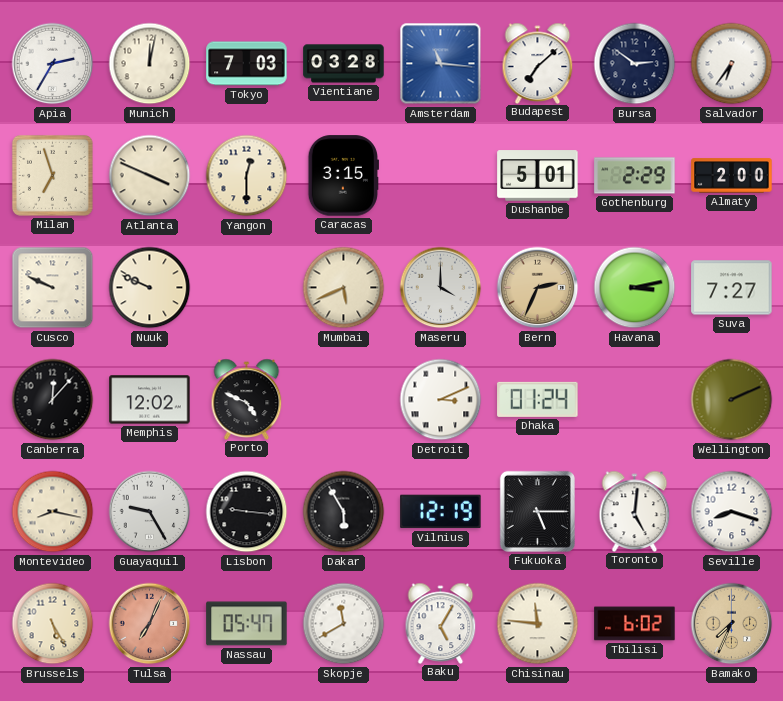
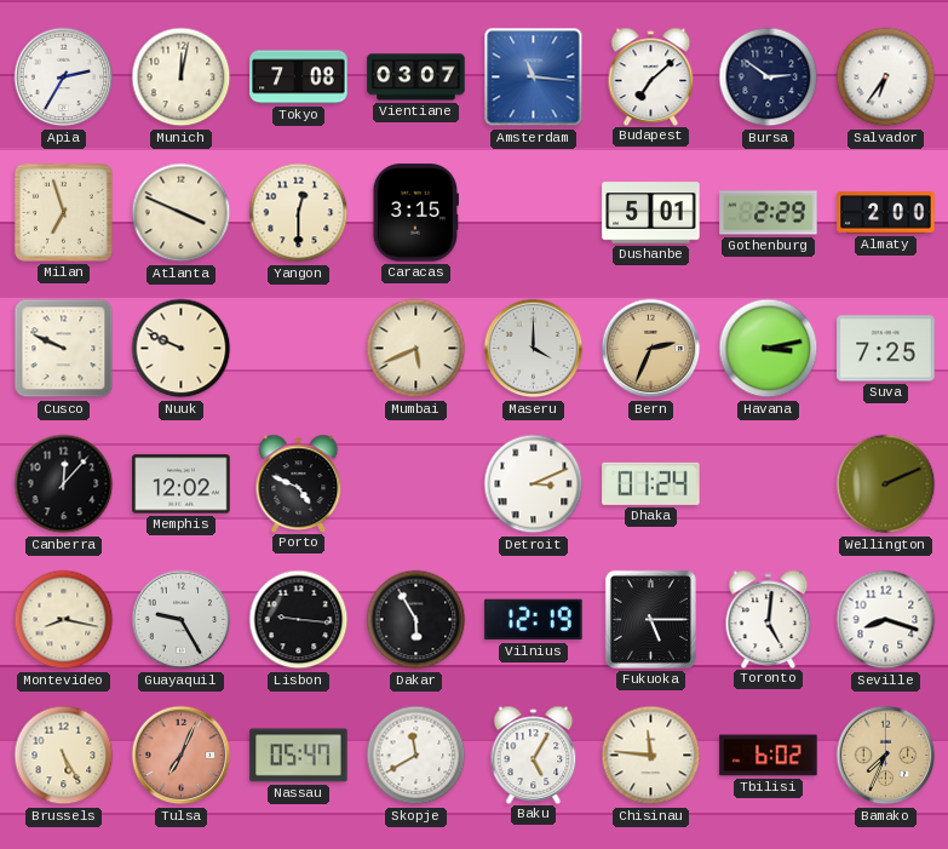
Tokyo: 7:03 -> 7:08 (299, 78)
Vientiane: 03:28 -> 03:07 (416, 78)
Suva: 7:27 -> 7:25 (886, 349)
